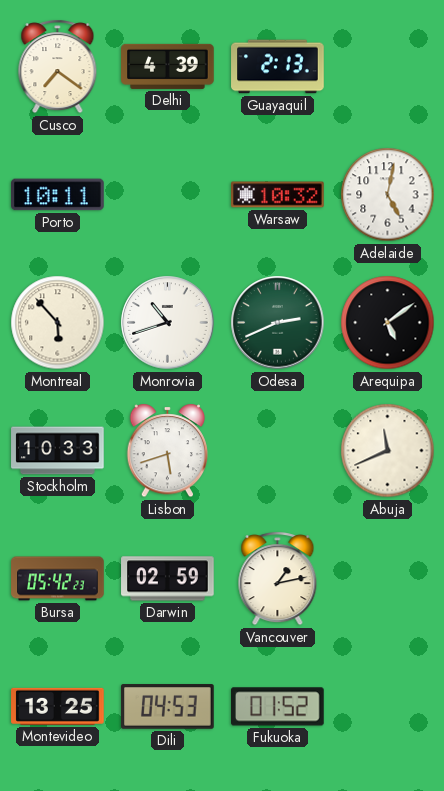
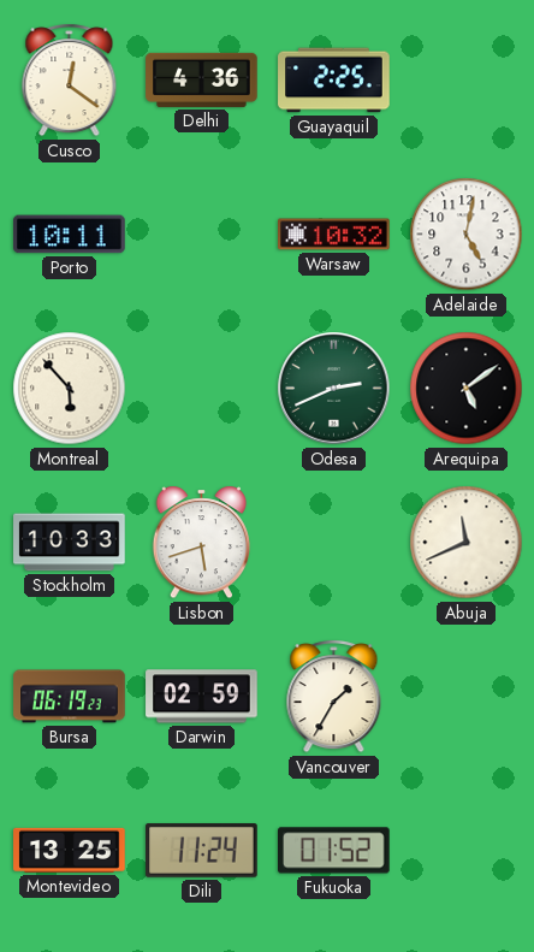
Cusco: 7:21 -> 12:21 (70, 81)
Delhi: 4:39 -> 4:36 (202, 79)
Guayaquil: 2:13 -> 2:25 (334, 81)
Monrovia: 10:42 -> none (168, 323)
Bursa: 05:42 -> 06:19 (70, 697)
Vancouver: 1:13 -> 1:35 (334, 697)
Dili: 04:53 -> 11:24 (202, 851)
